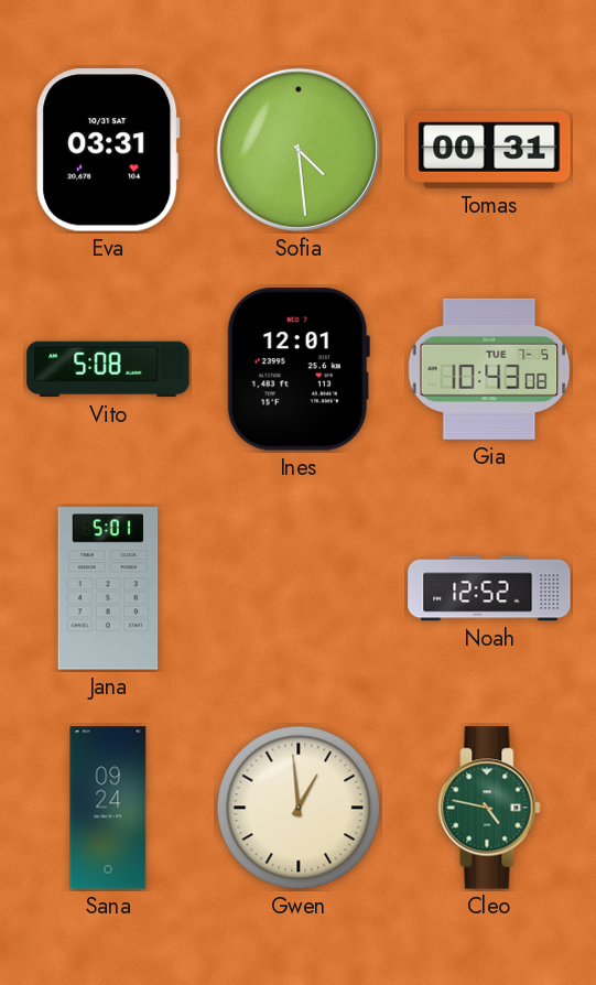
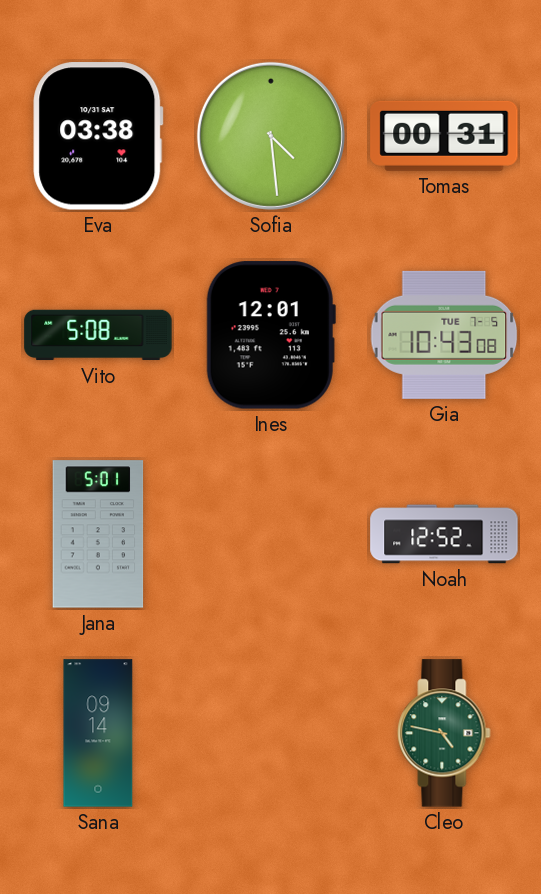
Eva: 03:31 -> 03:38 (98, 136)
Sana: 09:24 -> 09:14 (98, 733)
Gwen: 12:59 -> none (299, 808)
